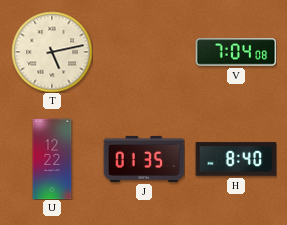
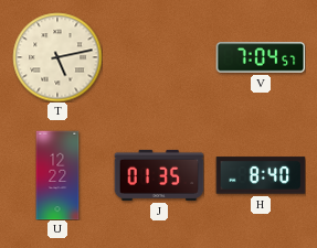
V: 7:04:08 -> 7:04:57 (261, 57)
